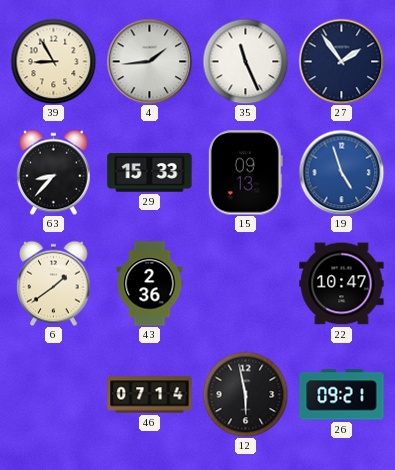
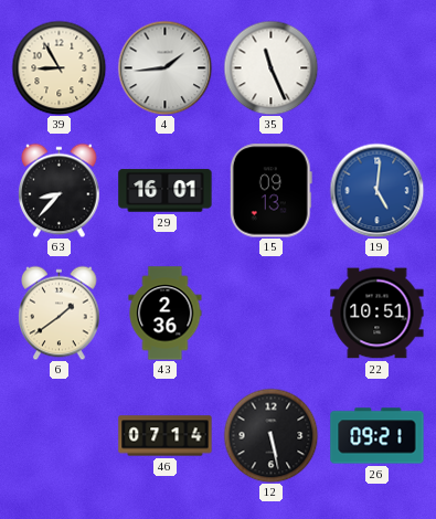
27: 1:54 -> none (341, 61)
29: 15:33 -> 16:01 (166, 191)
19: 4:57 -> 5:01 (376, 190)
22: 10:47 -> 10:51 (377, 314)
12: 5:58 -> 5:28 (270, 435)
